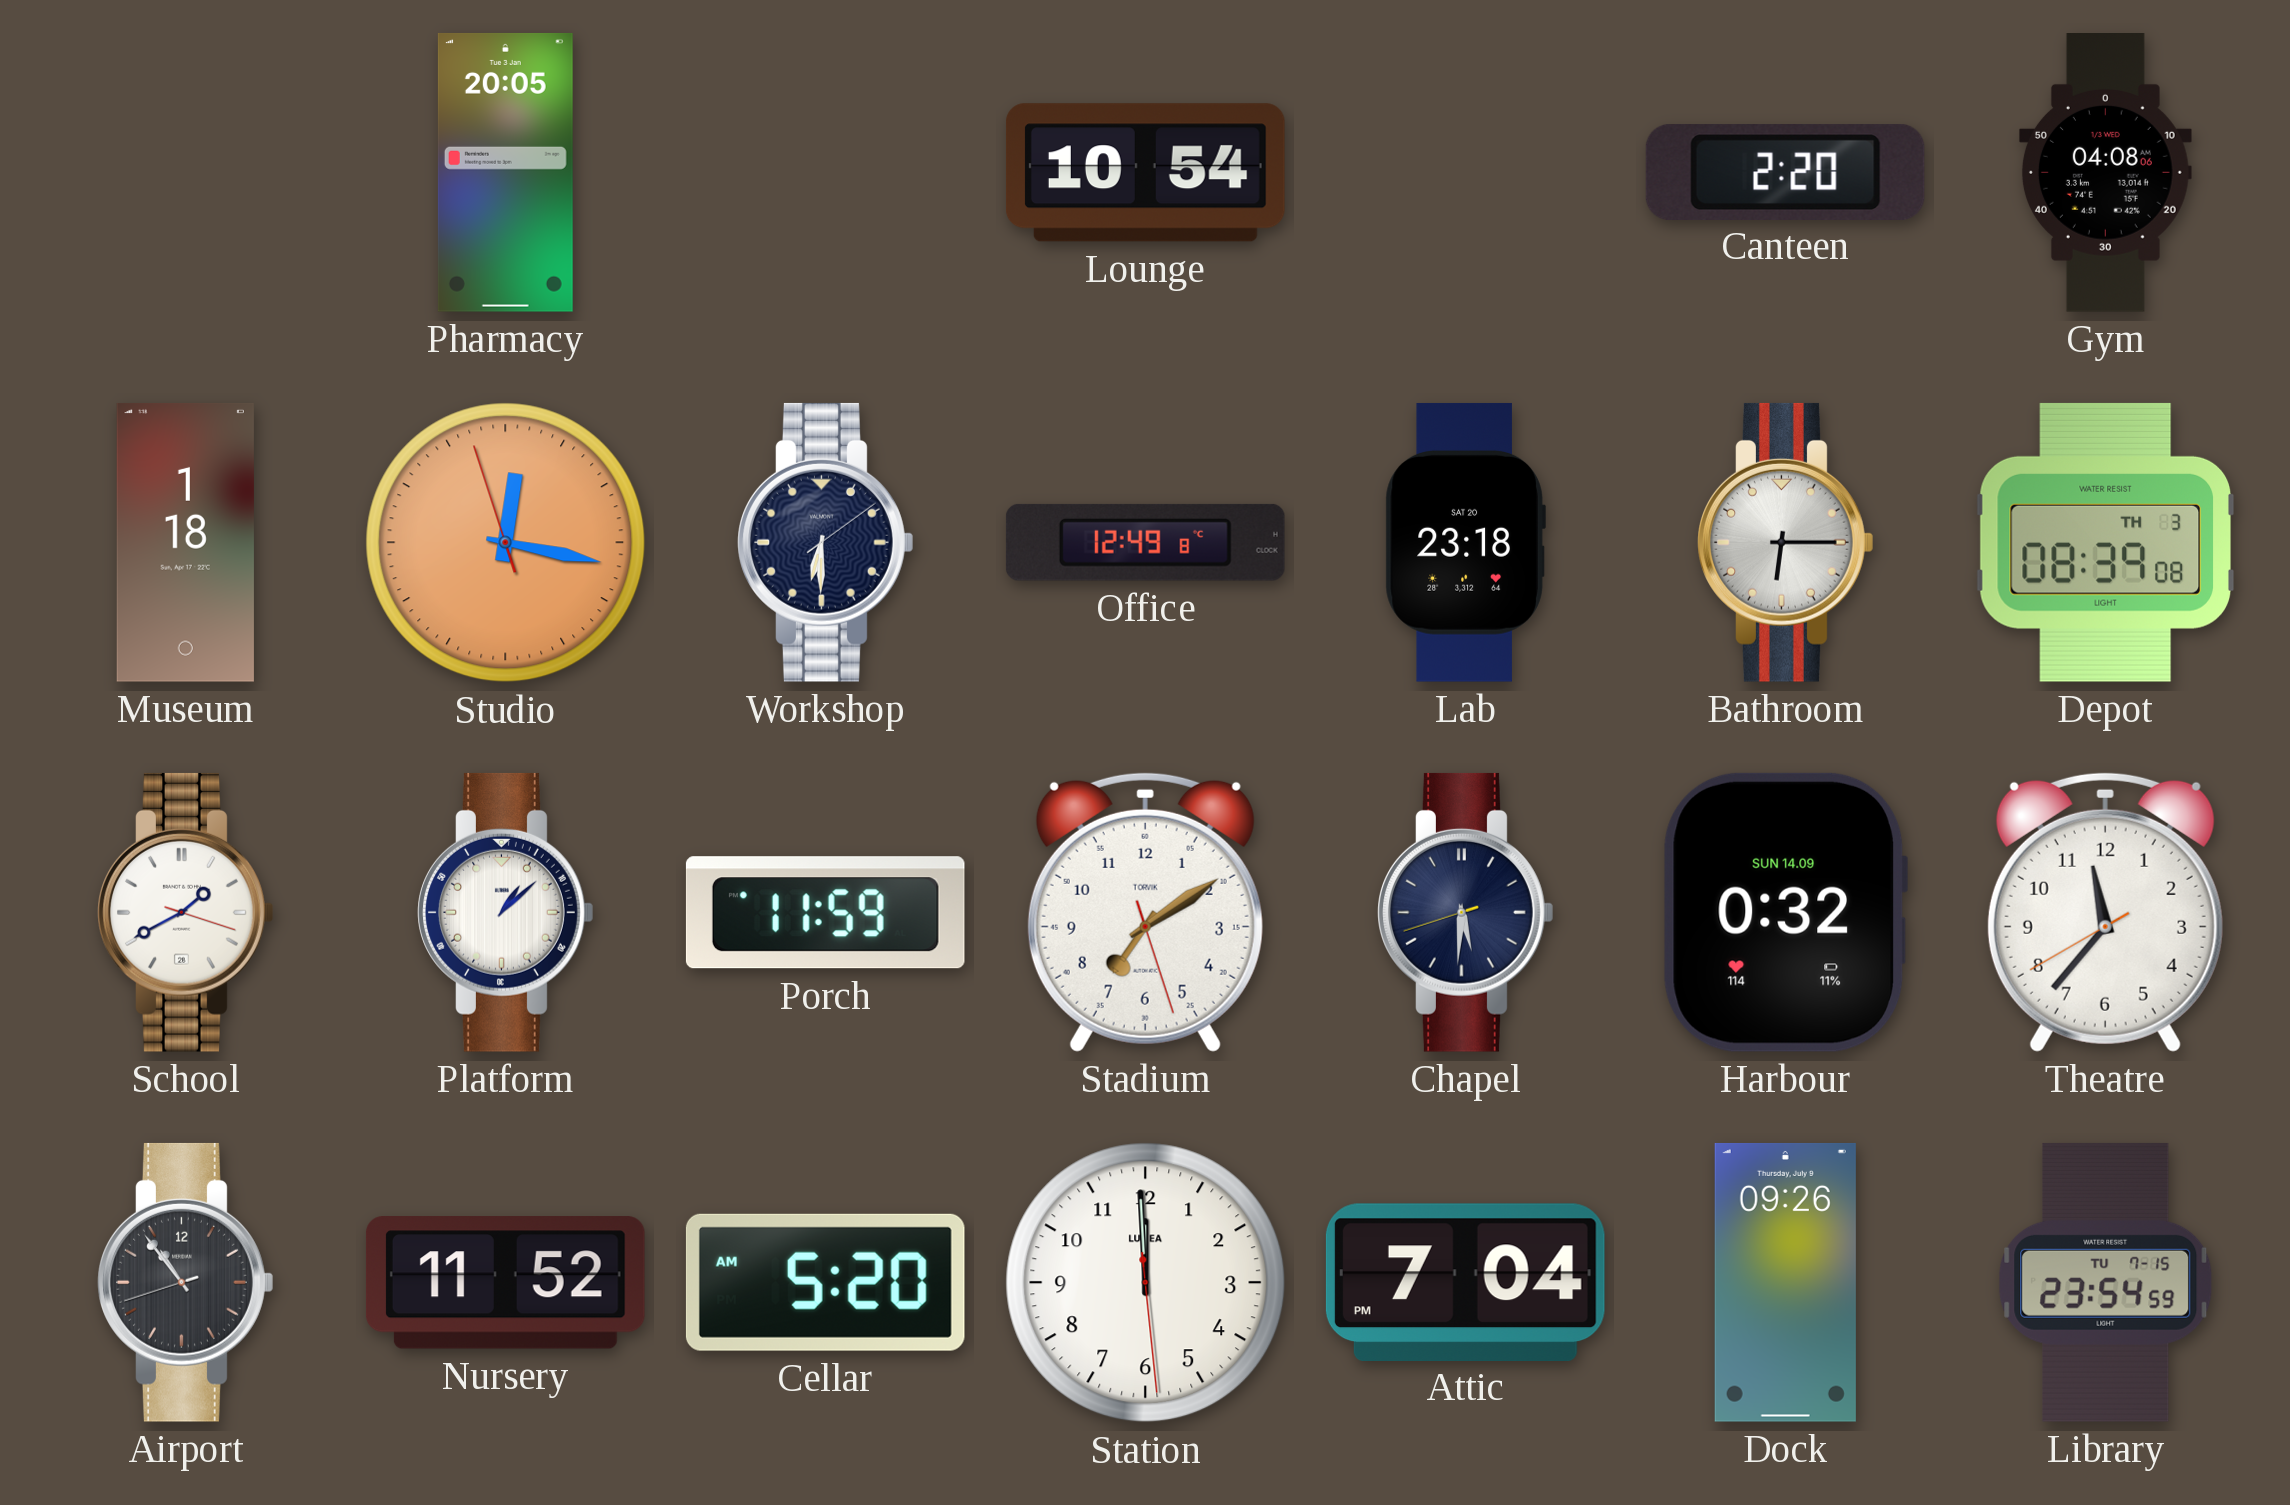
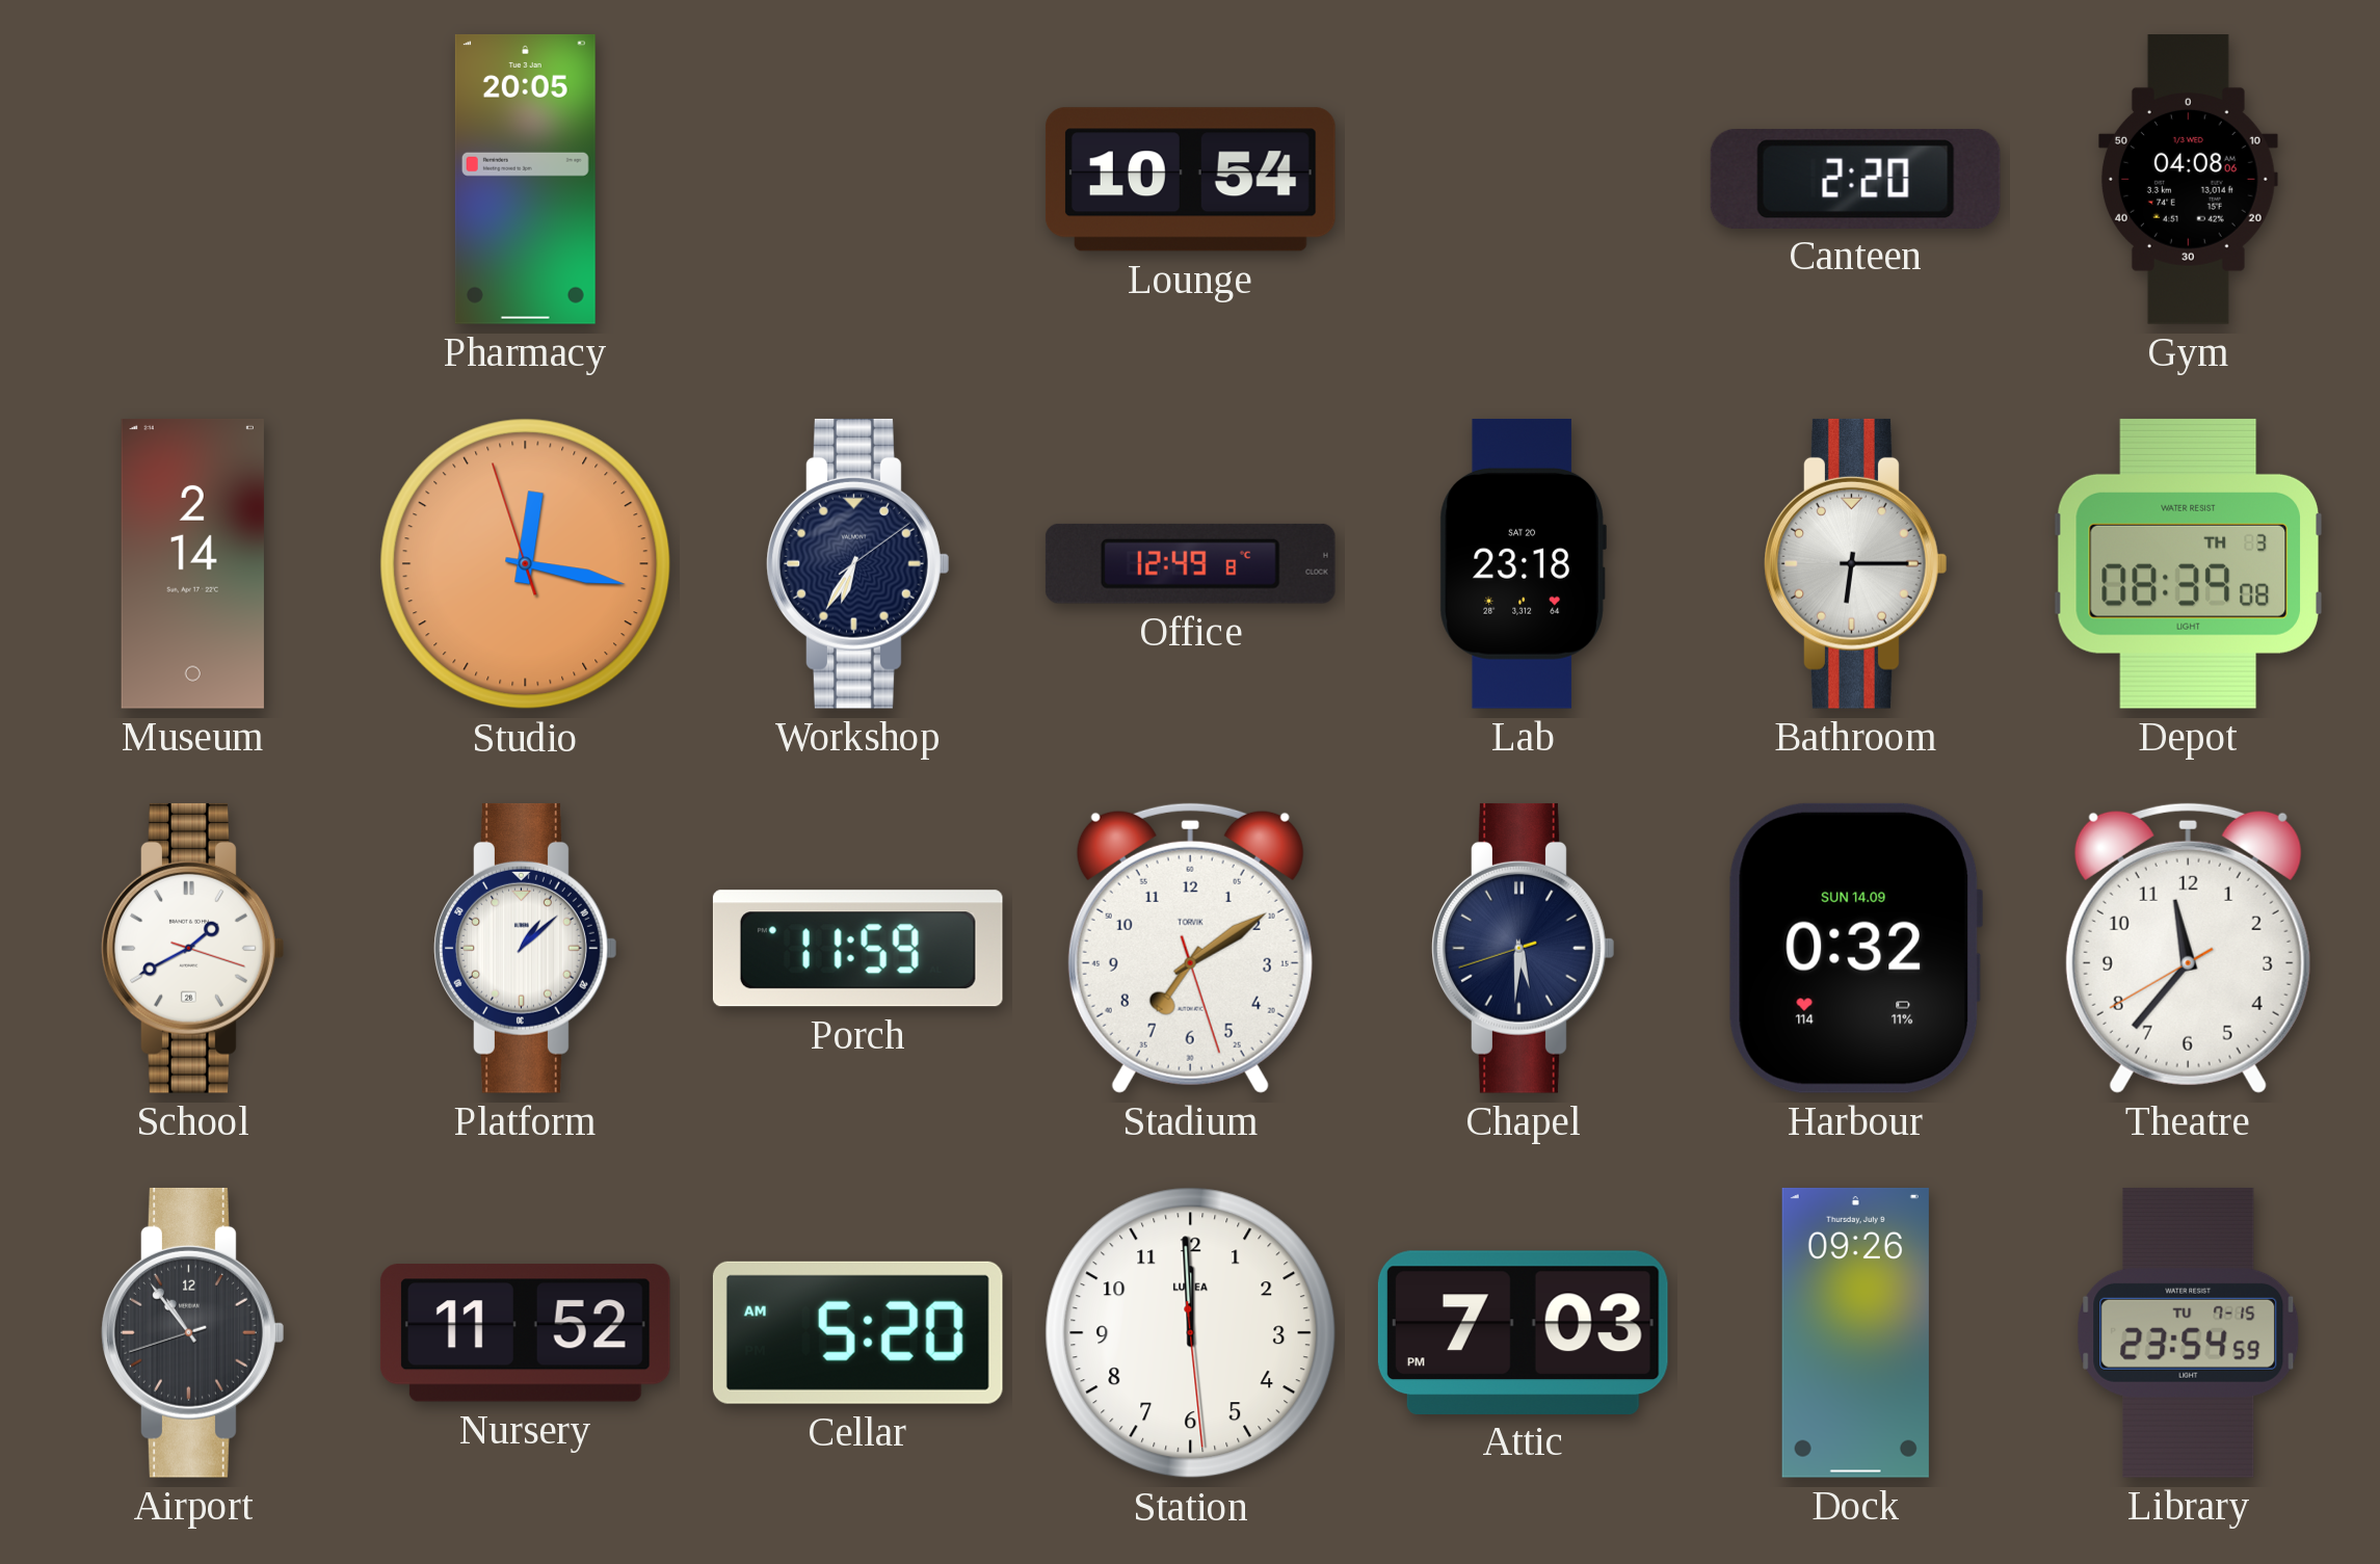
Museum: 1:18 -> 2:14 (192, 563)
Workshop: 6:30 -> 6:35 (858, 563)
Attic: 7:04 -> 7:03 (1523, 1332)
